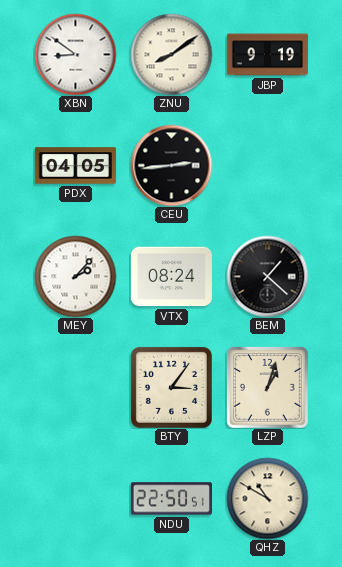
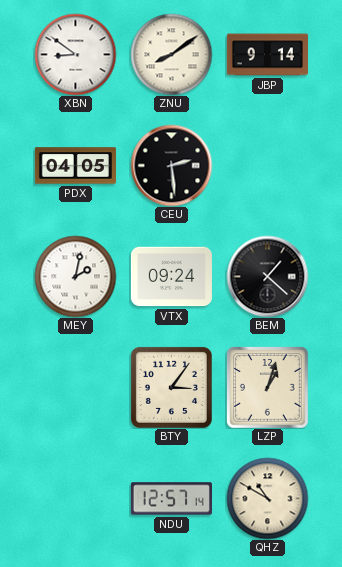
JBP: 9:19 -> 9:14 (267, 55)
CEU: 2:44 -> 2:29 (171, 165)
MEY: 2:07 -> 2:02 (75, 276)
VTX: 08:24 -> 09:24 (171, 277)
NDU: 22:50 -> 12:57 (171, 499)
